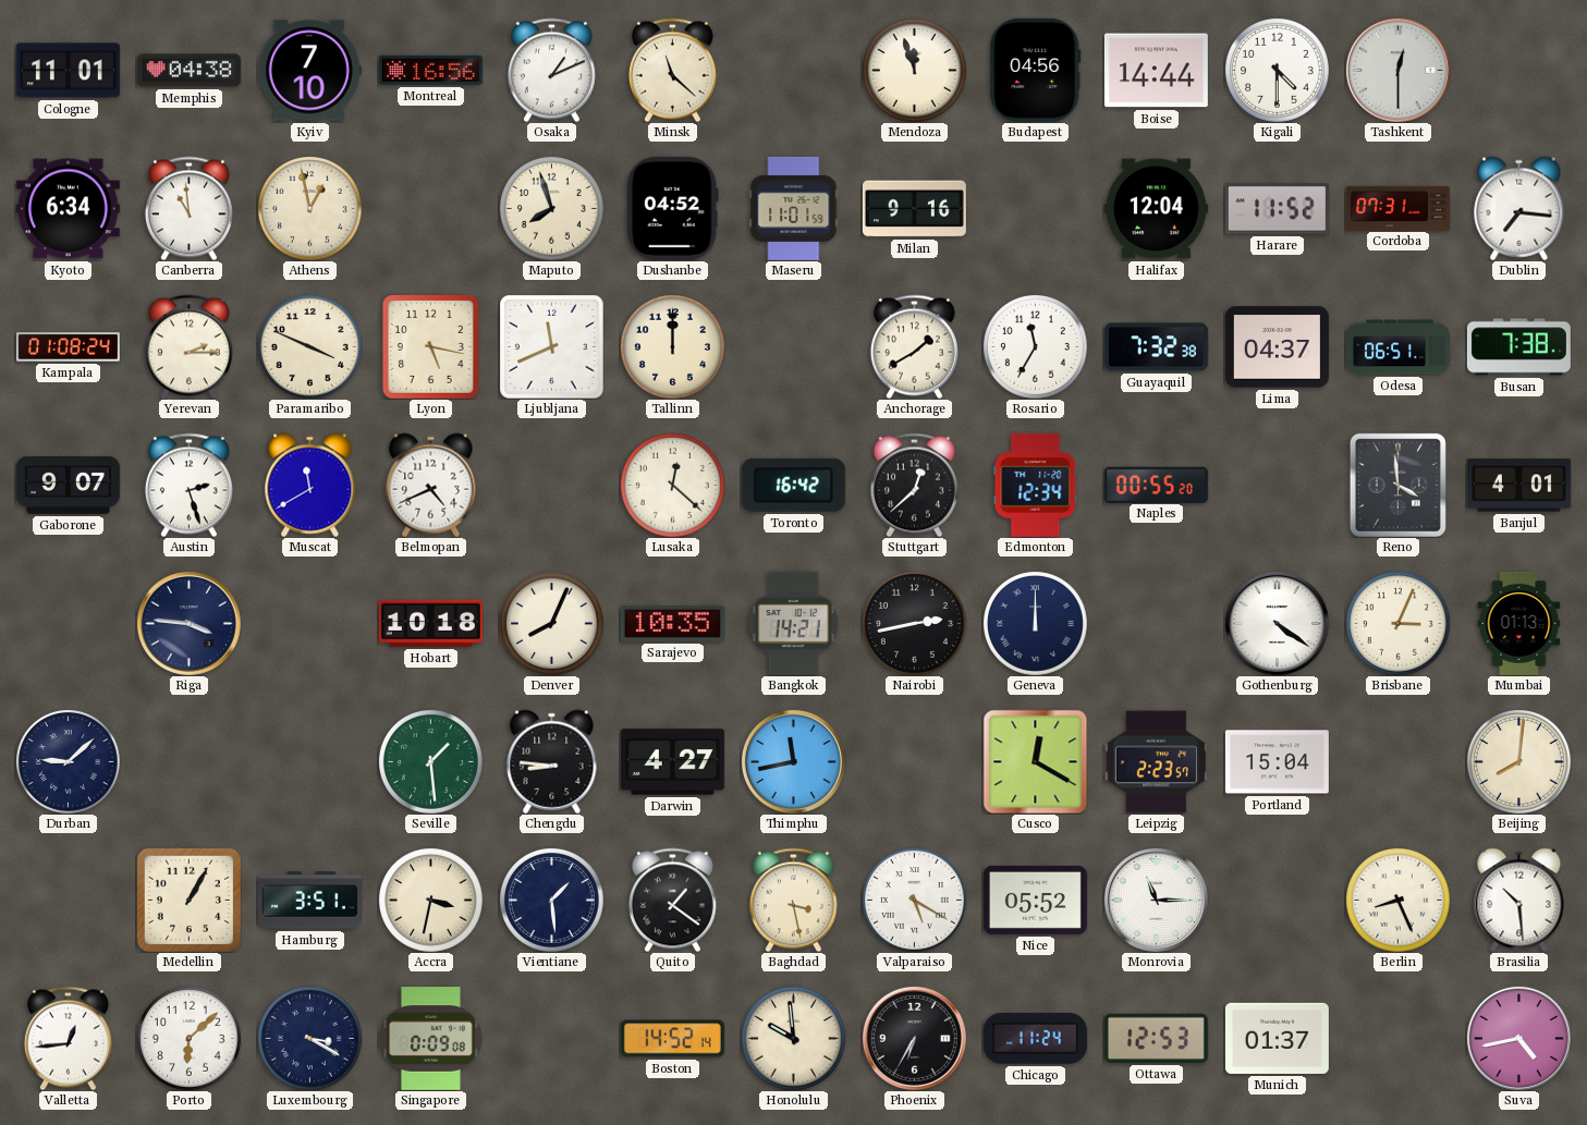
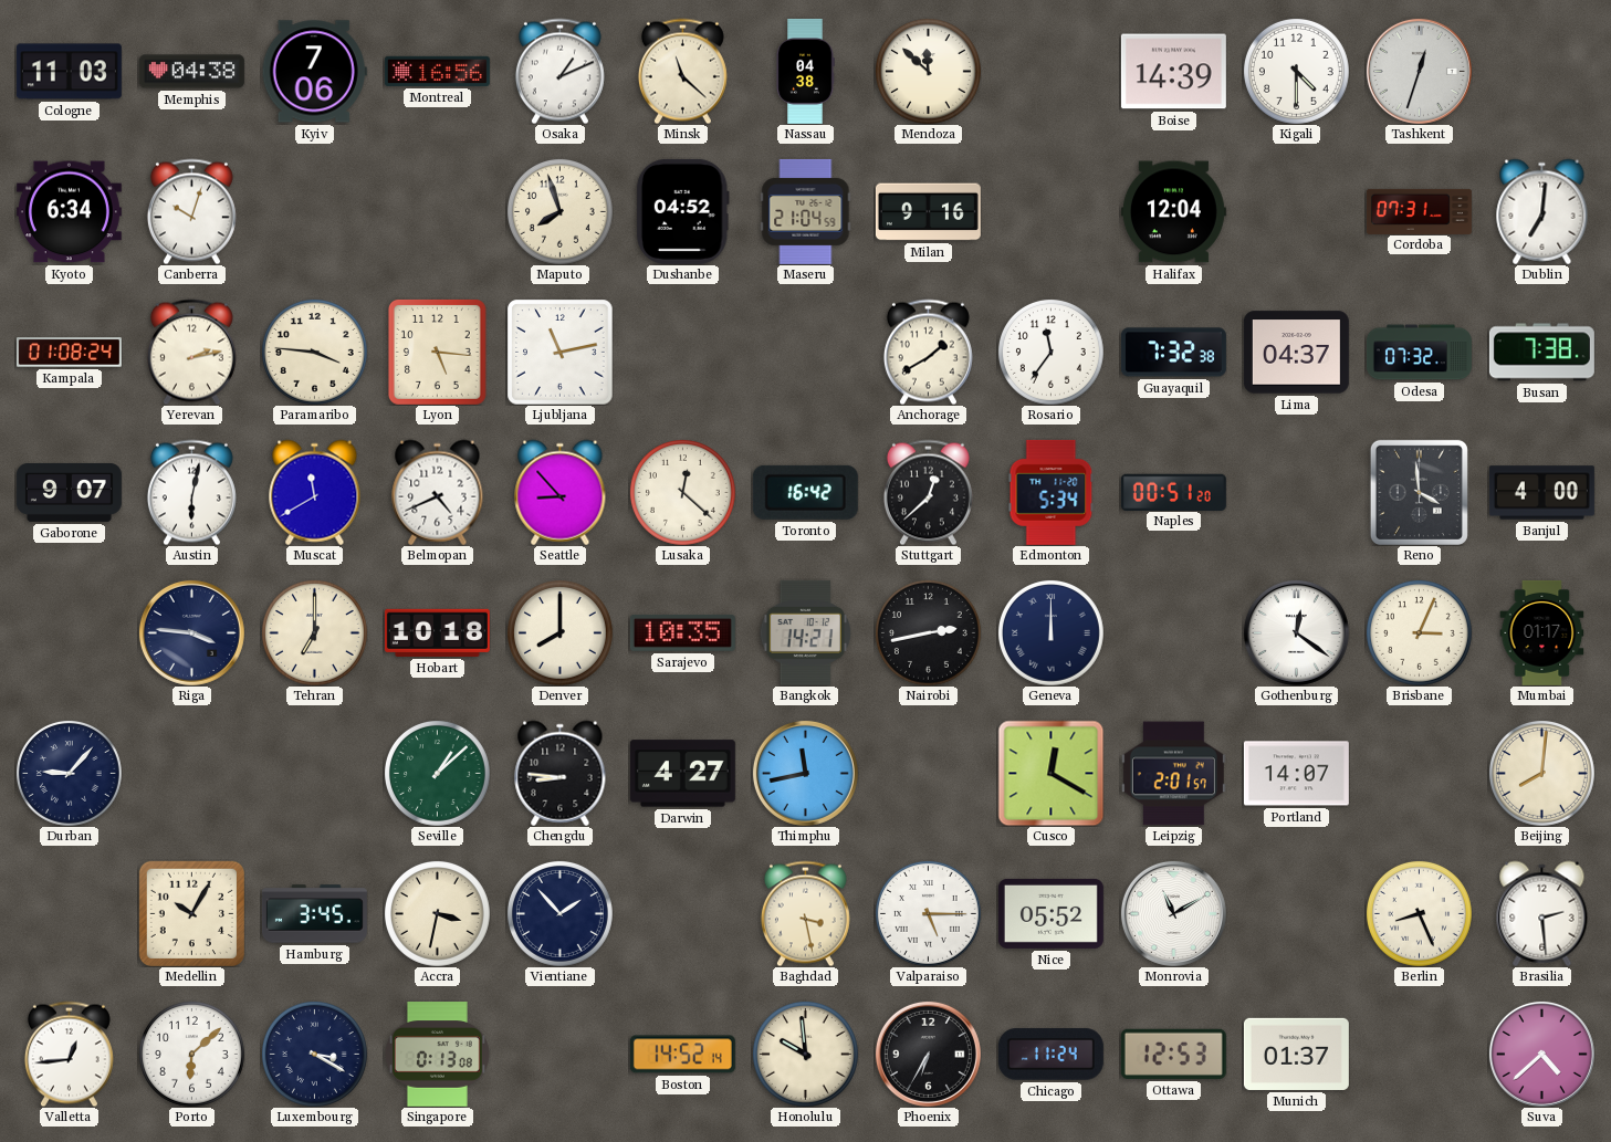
Cologne: 11:01 -> 11:03 (69, 72)
Kyiv: 7:10 -> 7:06 (314, 72)
Nassau: none -> 04:38 (805, 71)
Mendoza: 11:57 -> 11:52 (928, 71)
Budapest: 04:56 -> none (1036, 70)
Boise: 14:44 -> 14:39 (1173, 72)
Tashkent: 12:30 -> 12:33 (1419, 71)
Canberra: 10:59 -> 10:03 (191, 211)
Athens: 12:58 -> none (309, 208)
Maseru: 11:01 -> 21:04 (806, 211)
Harare: 11:52 -> none (1277, 209)
Dublin: 7:16 -> 7:01 (1542, 211)
Yerevan: 2:15 -> 2:13 (191, 352)
Paramaribo: 3:49 -> 3:46 (314, 352)
Lyon: 5:17 -> 5:16 (437, 352)
Ljubljana: 11:41 -> 11:13 (559, 352)
Tallinn: 12:00 -> none (672, 346)
Rosario: 11:35 -> 11:36 (1050, 352)
Odesa: 06:51 -> 07:32 (1419, 353)
Austin: 2:27 -> 6:02 (191, 492)
Seattle: none -> 8:53 (561, 492)
Edmonton: 12:34 -> 5:34 (1052, 492)
Naples: 00:55 -> 00:51 (1173, 492)
Banjul: 4:01 -> 4:00 (1541, 493)
Tehran: none -> 7:00 (314, 632)
Denver: 8:04 -> 8:00 (559, 632)
Gothenburg: 4:21 -> 12:21 (1296, 632)
Mumbai: 01:13 -> 01:17 (1542, 632)
Durban: 9:08 -> 9:07 (69, 773)
Seville: 1:29 -> 1:08 (437, 773)
Leipzig: 2:23 -> 2:01 (1173, 774)
Portland: 15:04 -> 14:07 (1296, 774)
Medellin: 1:05 -> 10:05 (191, 913)
Hamburg: 3:51 -> 3:45 (314, 914)
Vientiane: 1:29 -> 1:53 (559, 913)
Quito: 1:21 -> none (672, 900)
Valparaiso: 5:20 -> 5:15 (928, 913)
Monrovia: 11:15 -> 11:10 (1173, 913)
Brasilia: 10:29 -> 2:29 (1542, 913)
Singapore: 0:09 -> 0:13 (437, 1055)
Suva: 4:43 -> 4:38 (1541, 1054)
